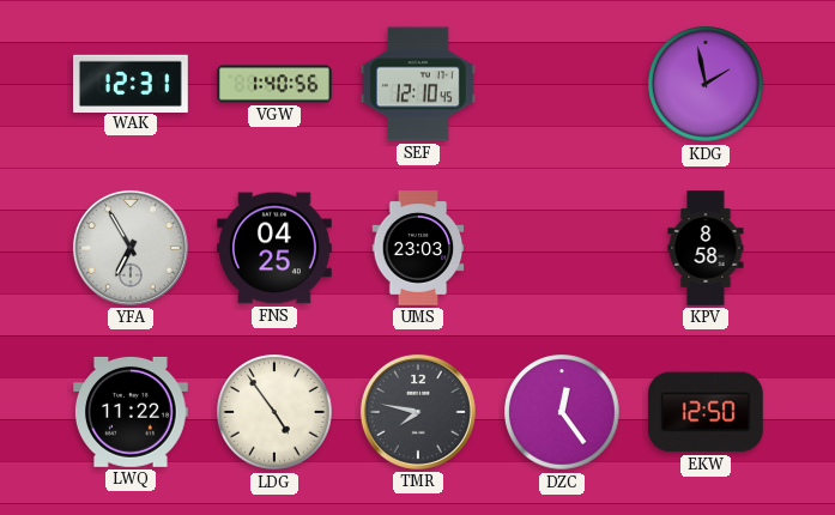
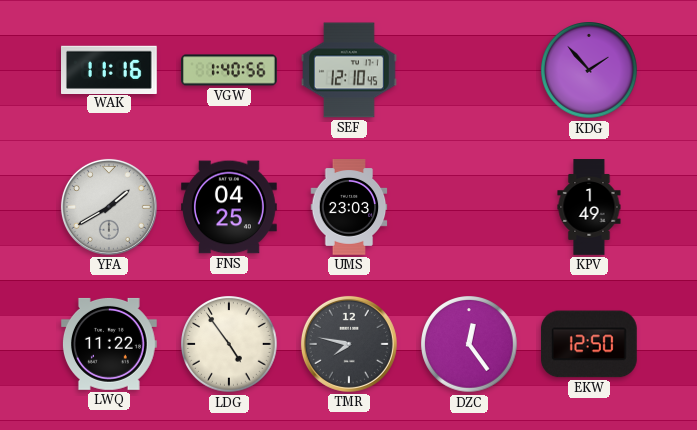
WAK: 12:31 -> 11:16 (110, 69)
KDG: 1:58 -> 1:53 (589, 70)
YFA: 6:55 -> 1:40 (109, 207)
KPV: 8:58 -> 1:49 (589, 207)
